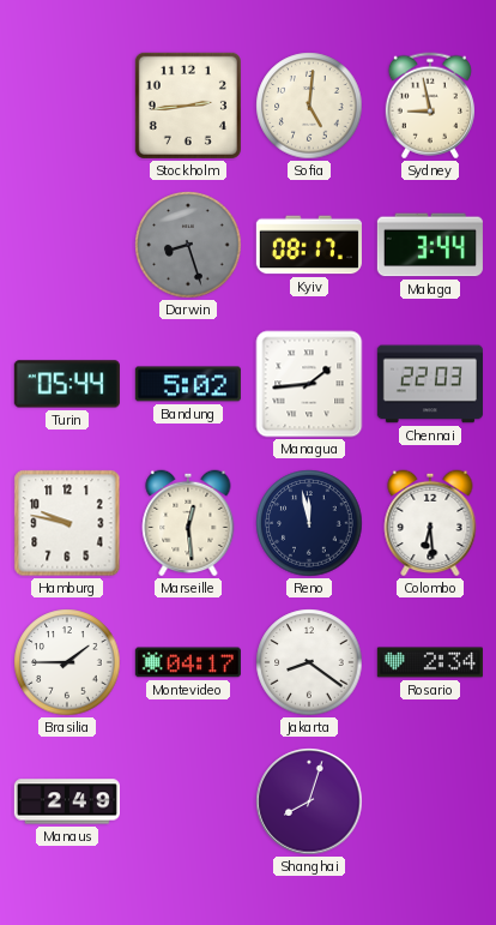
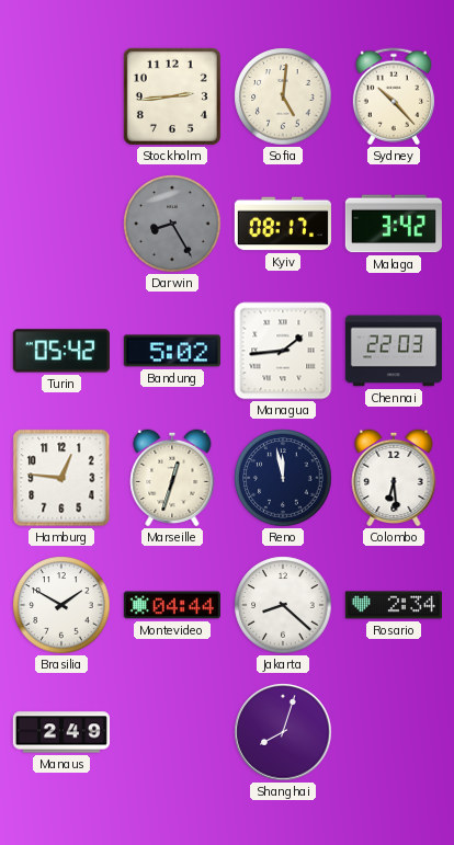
Sydney: 8:58 -> 10:23 (394, 96)
Darwin: 8:27 -> 8:25 (172, 224)
Malaga: 3:44 -> 3:42 (394, 224)
Turin: 05:44 -> 05:42 (61, 351)
Hamburg: 9:47 -> 12:46 (61, 478)
Marseille: 12:29 -> 12:33 (172, 478)
Brasilia: 1:45 -> 1:50 (61, 605)
Montevideo: 04:17 -> 04:44 (172, 605)
Jakarta: 8:21 -> 8:22 (283, 605)
